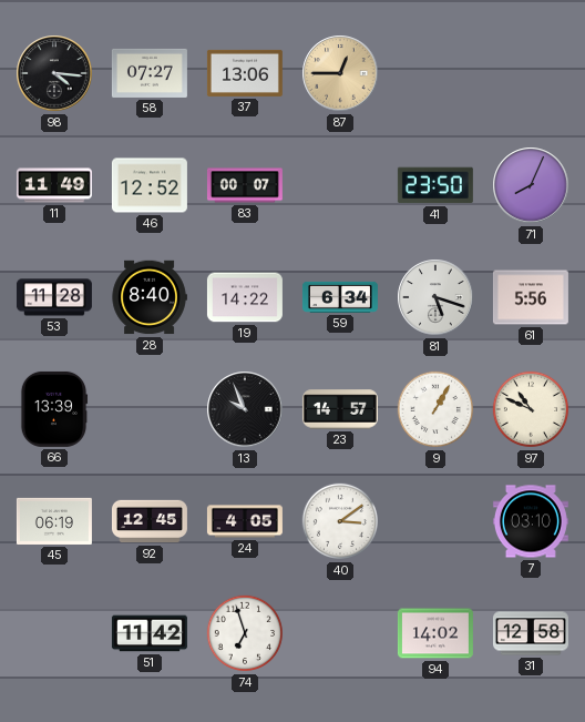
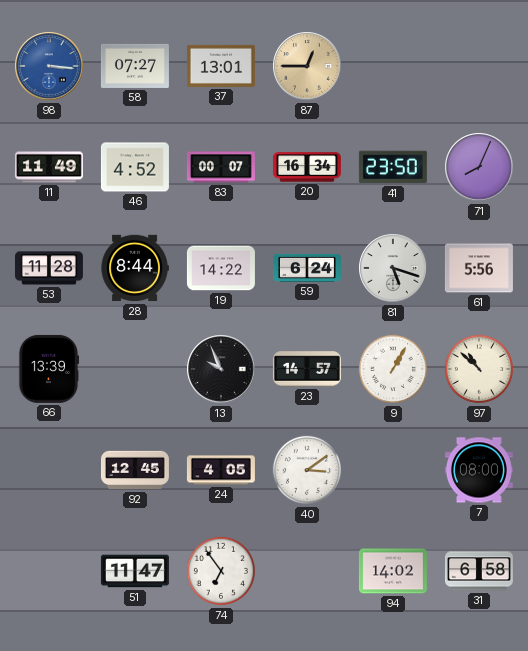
98: 4:16 -> 3:16 (49, 66)
98 dial: black -> blue (49, 66)
37: 13:06 -> 13:01 (221, 66)
46: 12:52 -> 4:52 (135, 167)
20: none -> 16:34 (307, 167)
28: 8:40 -> 8:44 (135, 268)
59: 6:34 -> 6:24 (307, 268)
97: 10:49 -> 10:52 (479, 369)
45: 06:19 -> none (54, 521)
7: 03:10 -> 08:00 (479, 470)
51: 11:42 -> 11:47 (135, 571)
74: 6:57 -> 6:54 (221, 571)
31: 12:58 -> 6:58 (479, 571)
